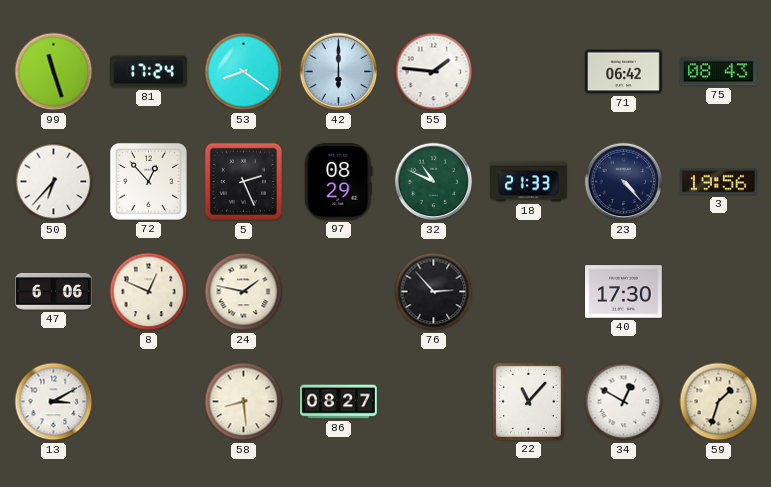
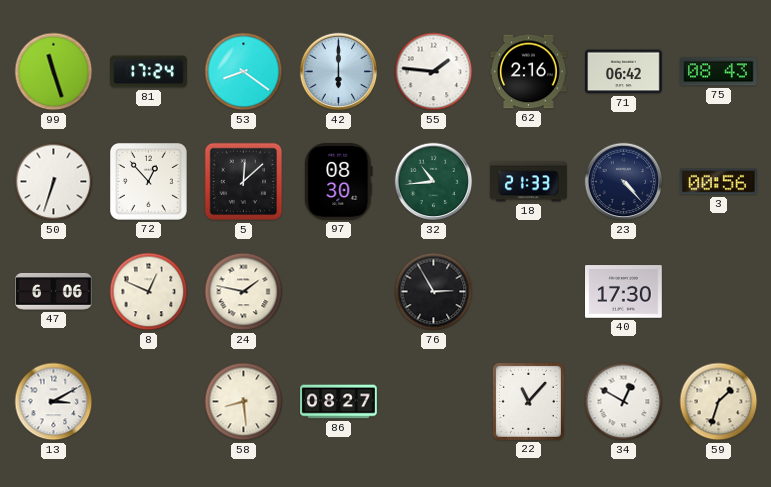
62: none -> 2:16 (529, 72)
50: 6:37 -> 6:33 (54, 182)
5: 2:26 -> 12:08 (244, 182)
97: 08:29 -> 08:30 (339, 182)
32: 10:49 -> 10:44 (434, 182)
3: 19:56 -> 00:56 (719, 182)
76: 2:53 -> 2:55 (434, 292)
